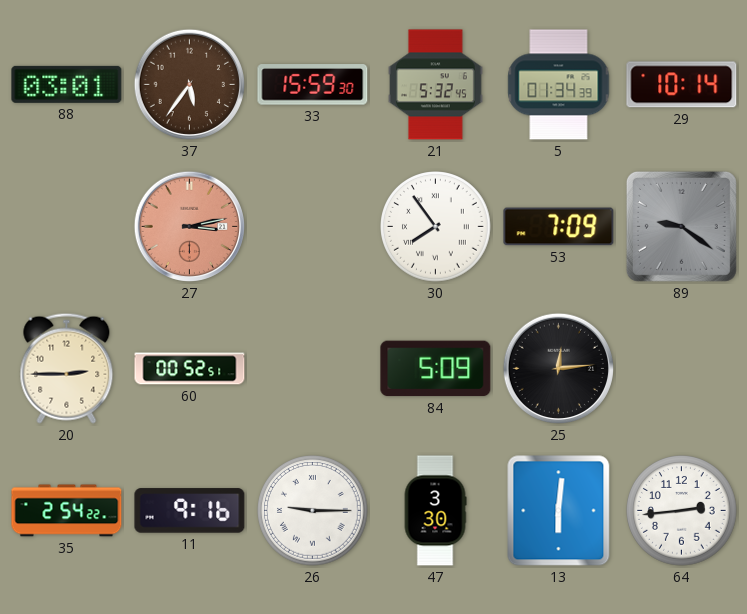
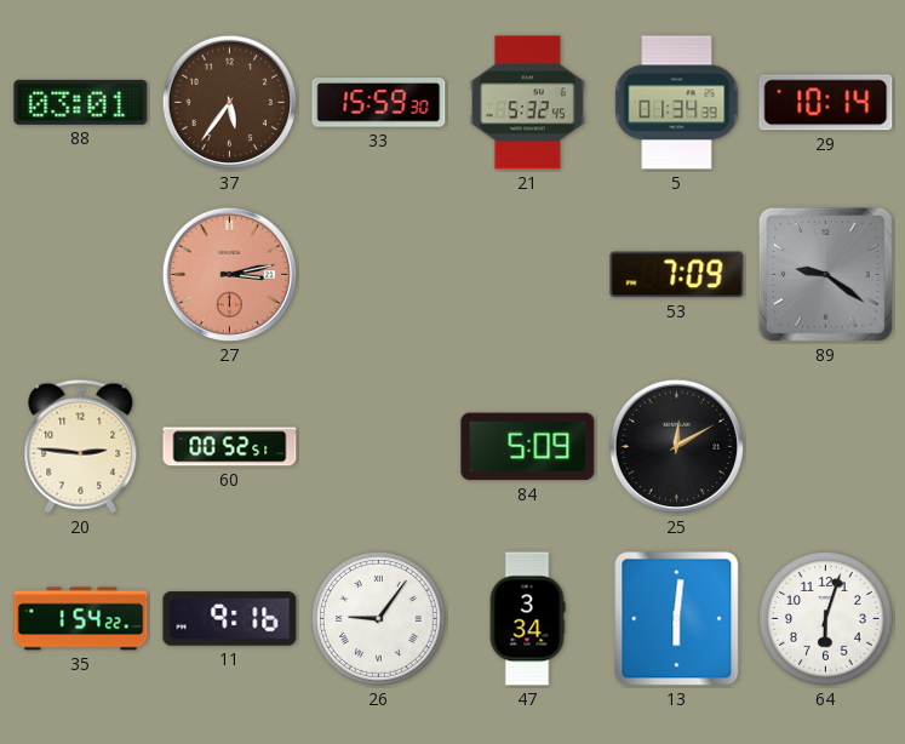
30: 7:54 -> none (436, 227)
20: 2:45 -> 2:46 (81, 446)
25: 12:14 -> 12:10 (676, 446)
35: 2:54 -> 1:54 (81, 619)
26: 9:15 -> 9:06 (379, 619)
47: 3:30 -> 3:34 (527, 619)
64: 2:44 -> 6:03 (826, 619)
